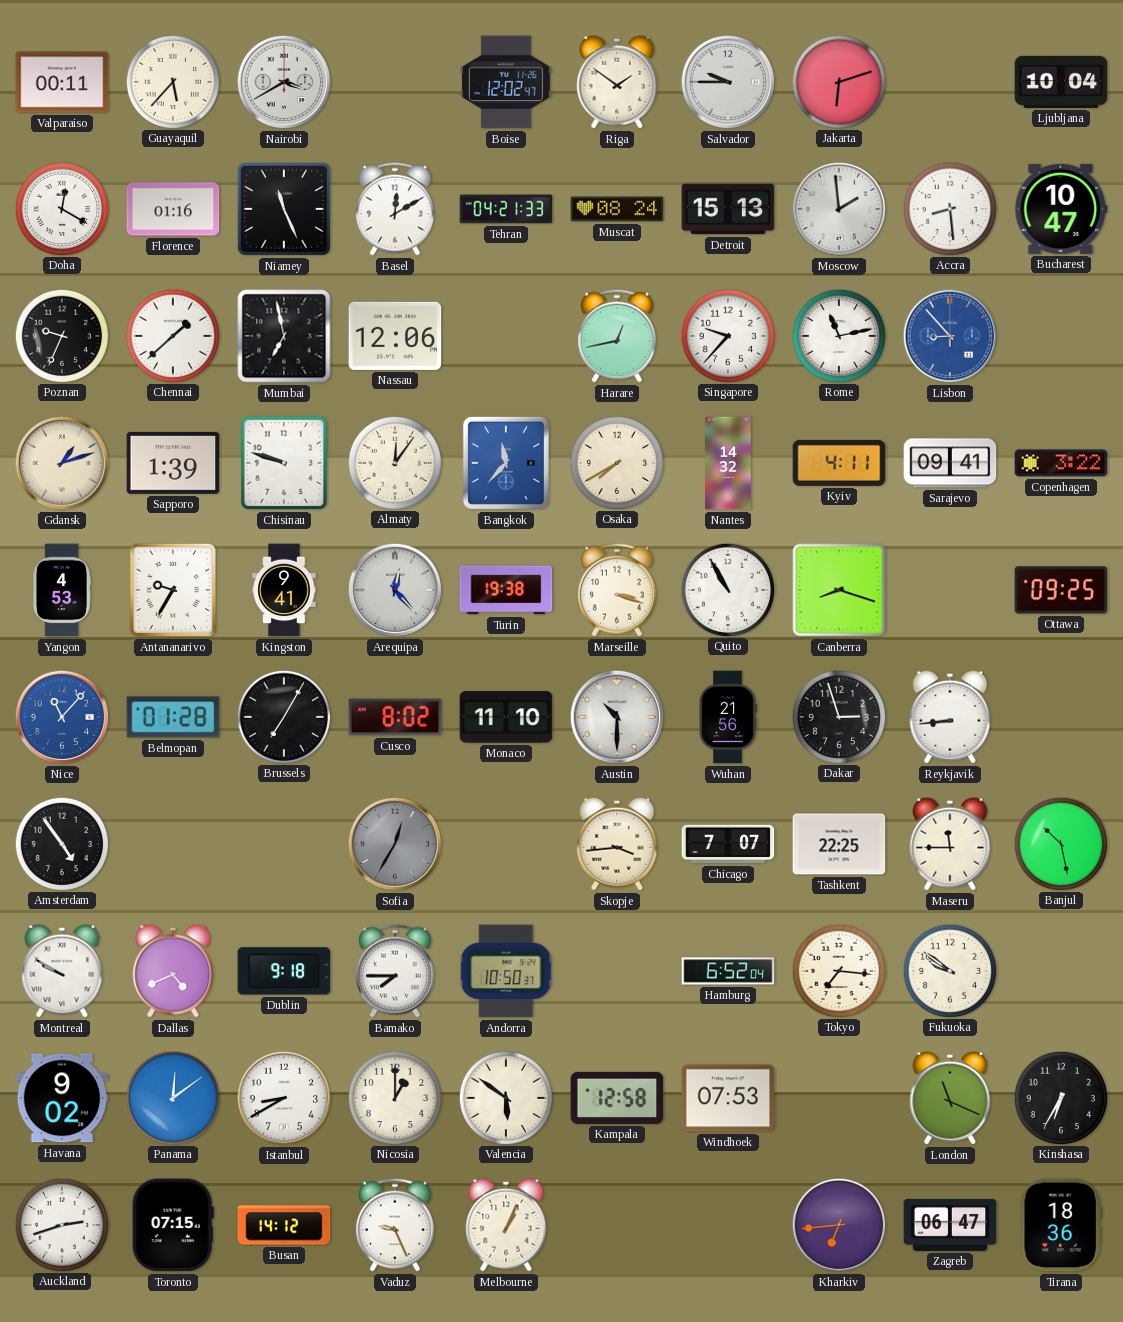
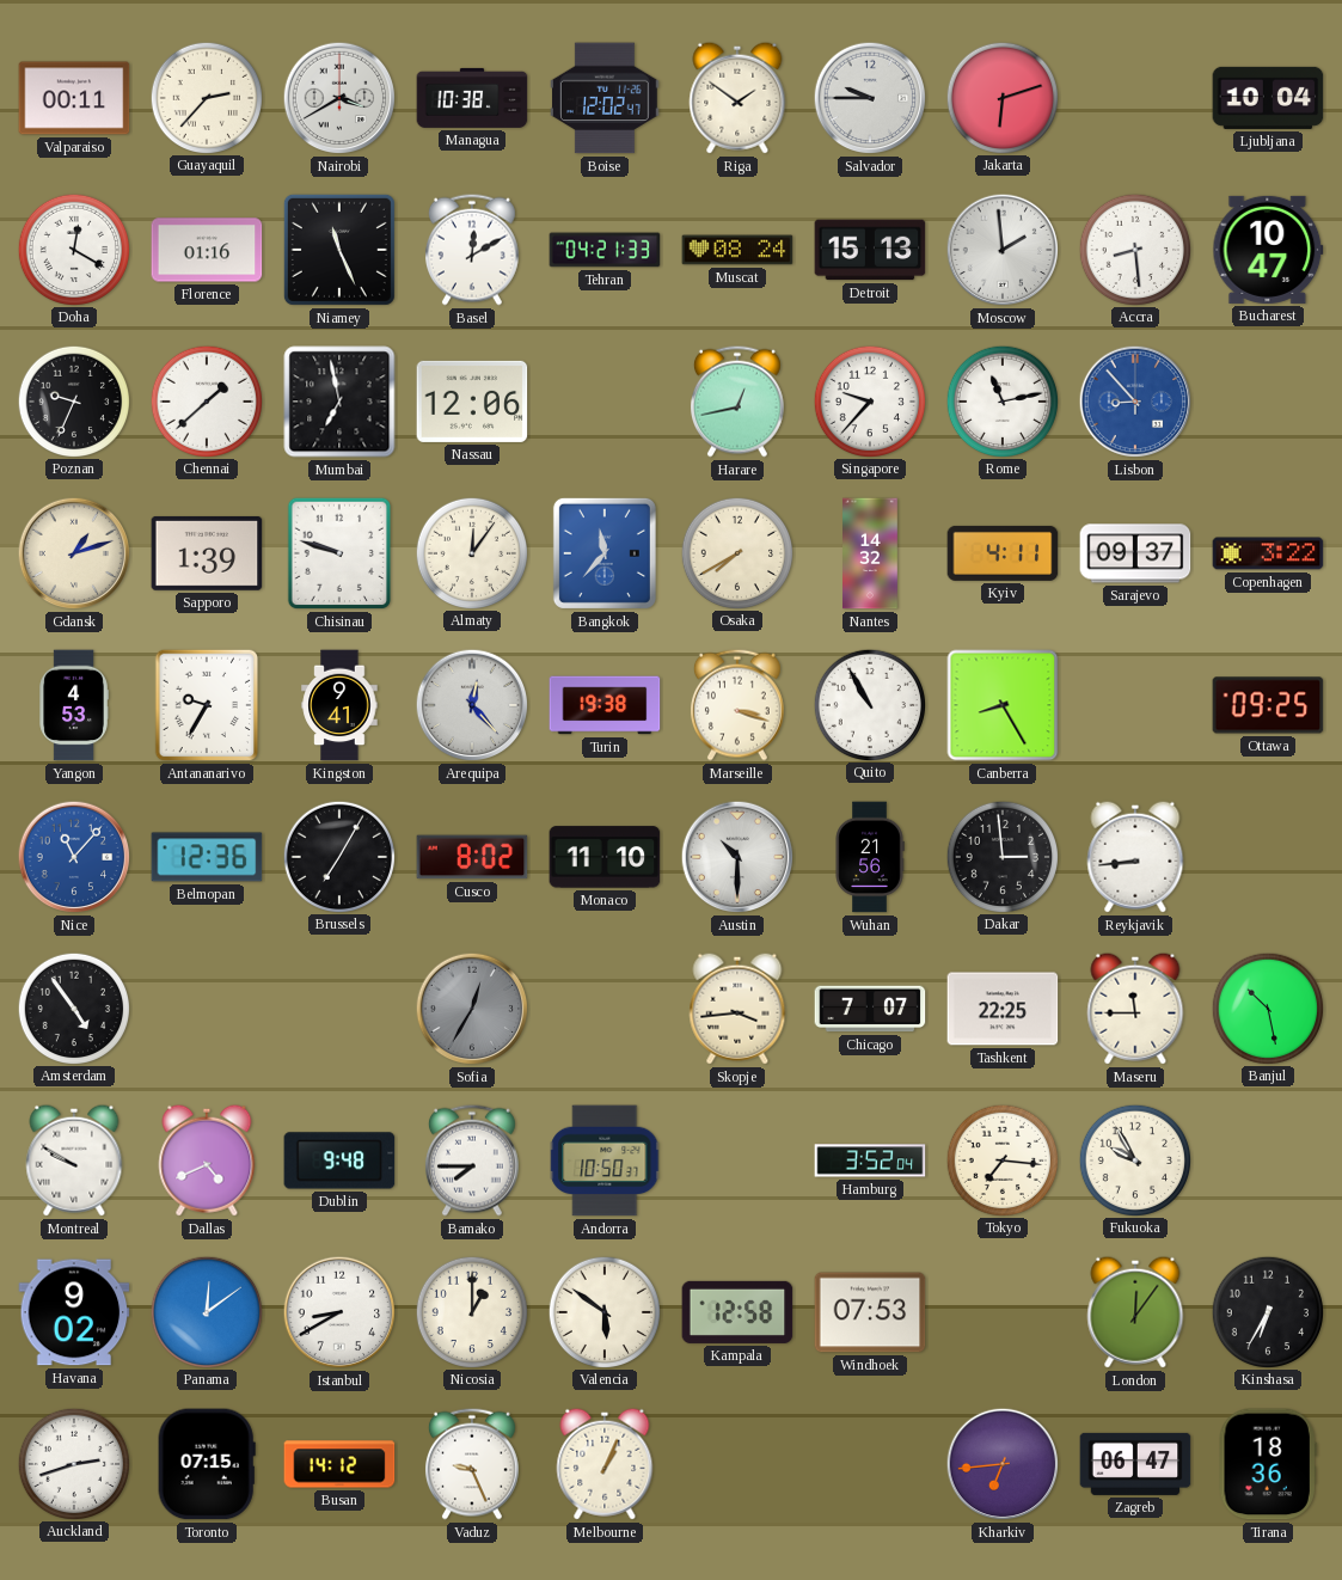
Guayaquil: 5:37 -> 2:37 (206, 97)
Managua: none -> 10:38 (472, 98)
Sarajevo: 09:41 -> 09:37 (1135, 553)
Canberra: 8:18 -> 8:25 (1003, 705)
Belmopan: 01:28 -> 12:36 (207, 857)
Dakar: 2:57 -> 2:59 (1001, 856)
Dublin: 9:18 -> 9:48 (339, 1160)
Hamburg: 6:52 -> 3:52 (870, 1160)
Fukuoka: 9:51 -> 9:55 (1134, 1159)
London: 11:19 -> 12:06 (1135, 1312)
